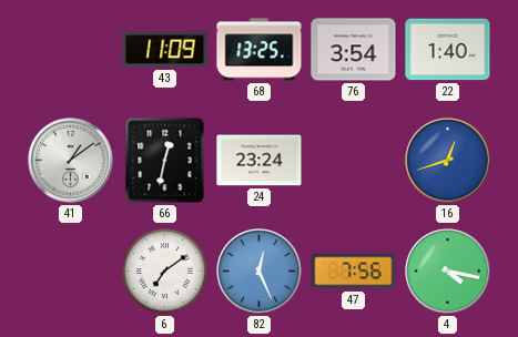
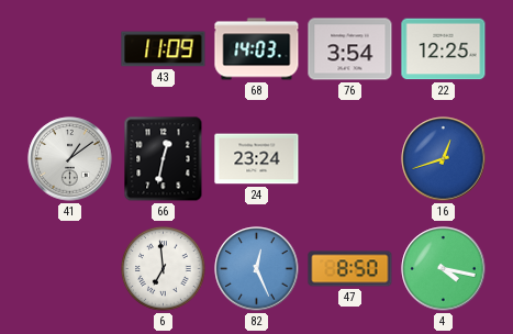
68: 13:25 -> 14:03 (257, 49)
22: 1:40 -> 12:25 (444, 49)
6: 7:09 -> 6:59 (164, 269)
47: 7:56 -> 8:50 (350, 269)
